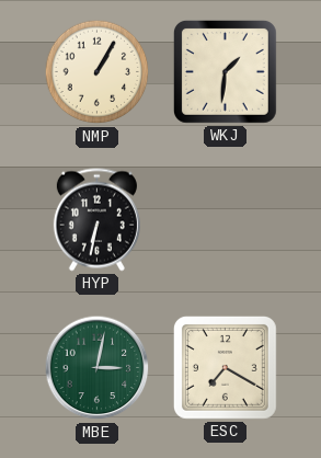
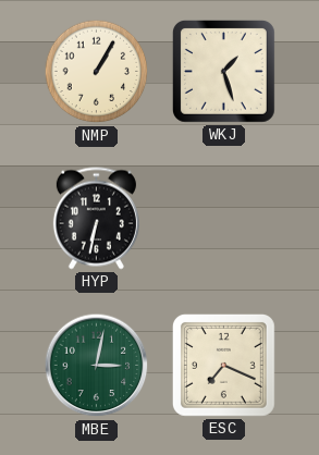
WKJ: 1:31 -> 1:27 (223, 71)
ESC: 7:20 -> 7:19 (223, 365)
